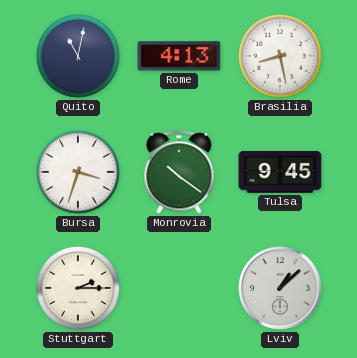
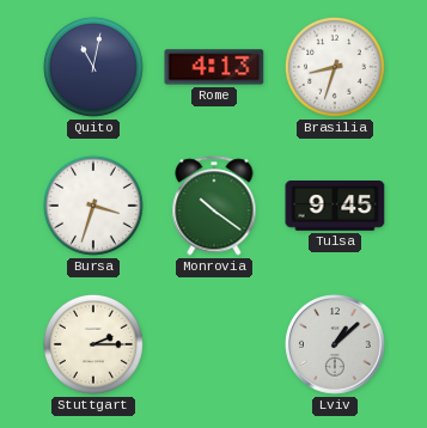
Brasilia: 8:28 -> 8:33 (335, 67)
